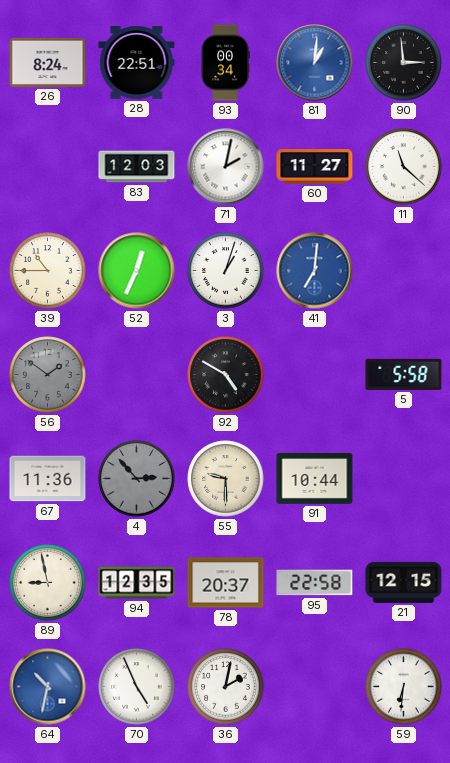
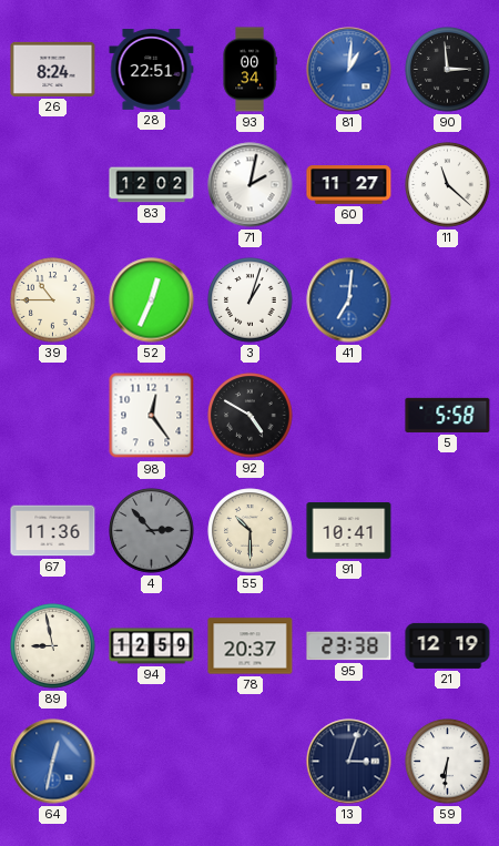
83: 12:03 -> 12:02 (152, 185)
56: 1:51 -> none (48, 375)
98: none -> 12:24 (152, 416)
55: 9:30 -> 10:30 (251, 531)
91: 10:44 -> 10:41 (349, 531)
94: 12:35 -> 12:59 (152, 646)
95: 22:58 -> 23:38 (349, 646)
21: 12:15 -> 12:19 (448, 645)
64: 10:32 -> 12:32 (53, 762)
70: 4:56 -> none (137, 687)
36: 2:02 -> none (226, 687)
13: none -> 3:03 (349, 762)
